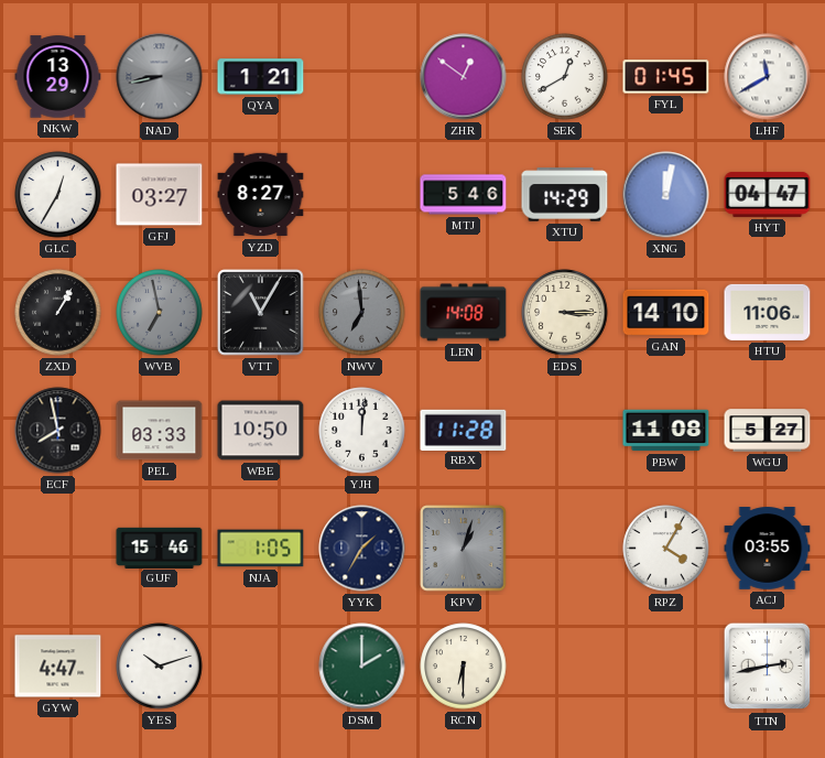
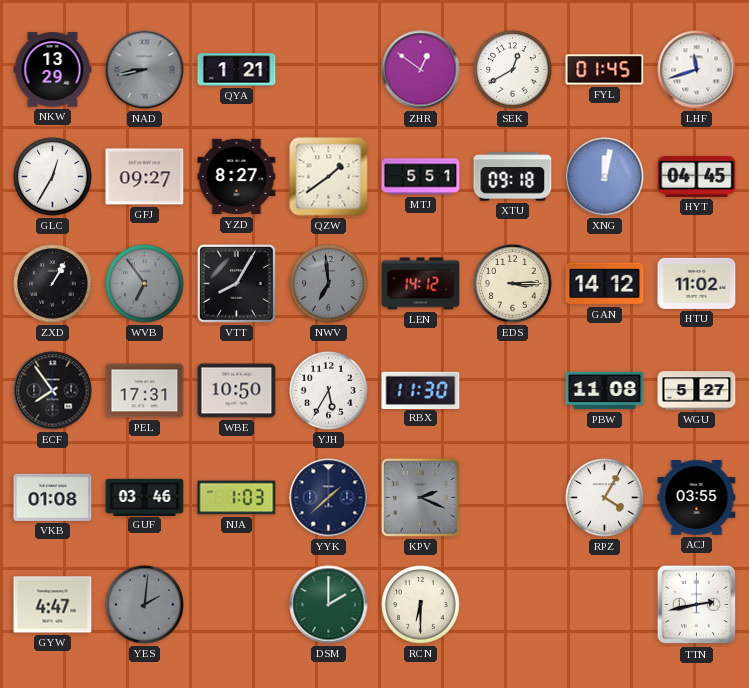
LHF: 11:40 -> 11:42 (697, 70)
GFJ: 03:27 -> 09:27 (145, 177)
QZW: none -> 1:39 (329, 177)
MTJ: 5:46 -> 5:51 (421, 177)
XTU: 14:29 -> 09:18 (513, 177)
HYT: 04:47 -> 04:45 (697, 176)
WVB: 6:58 -> 6:54 (145, 284)
VTT: 11:05 -> 8:05 (237, 284)
LEN: 14:08 -> 14:12 (421, 284)
GAN: 14:10 -> 14:12 (605, 284)
HTU: 11:06 -> 11:02 (697, 283)
ECF: 7:58 -> 7:54 (53, 391)
PEL: 03:33 -> 17:31 (145, 391)
YJH: 12:01 -> 5:35 (329, 391)
RBX: 11:28 -> 11:30 (421, 390)
VKB: none -> 01:08 (53, 497)
GUF: 15:46 -> 03:46 (145, 497)
NJA: 1:05 -> 1:03 (237, 498)
YYK: 1:35 -> 1:38 (329, 498)
KPV: 1:03 -> 2:19 (421, 498)
YES: 10:12 -> 2:01 (145, 605)
YES dial: white -> grey (145, 605)
